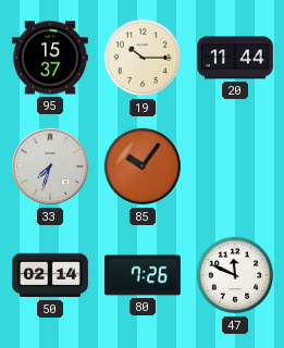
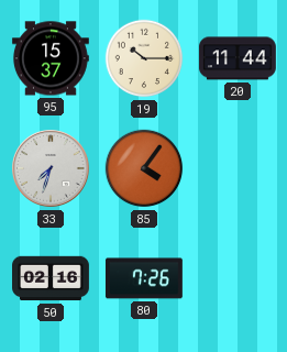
85: 10:06 -> 4:06 (144, 168)
50: 02:14 -> 02:16 (52, 278)
47: 11:49 -> none (235, 275)
